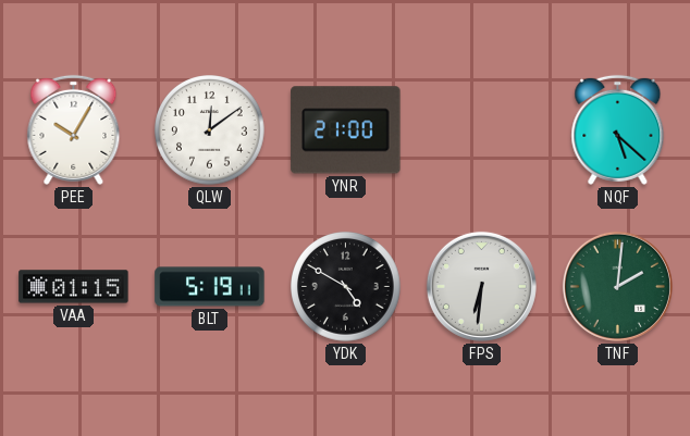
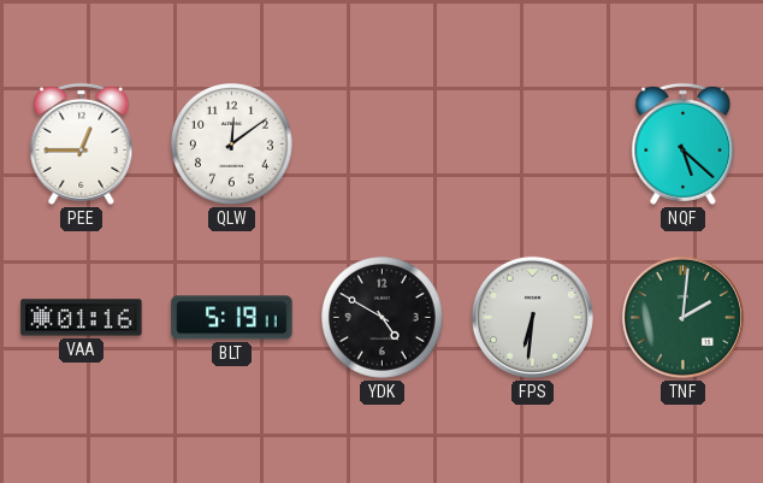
PEE: 10:05 -> 12:45 (82, 143)
YNR: 21:00 -> none (346, 130)
VAA: 01:15 -> 01:16 (82, 318)
